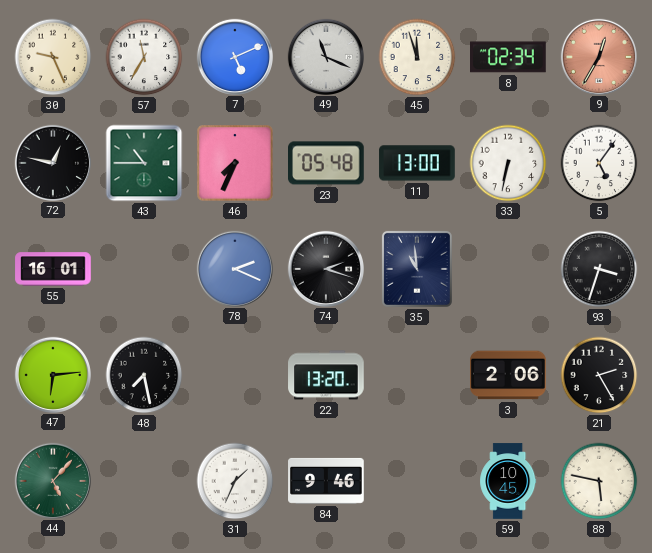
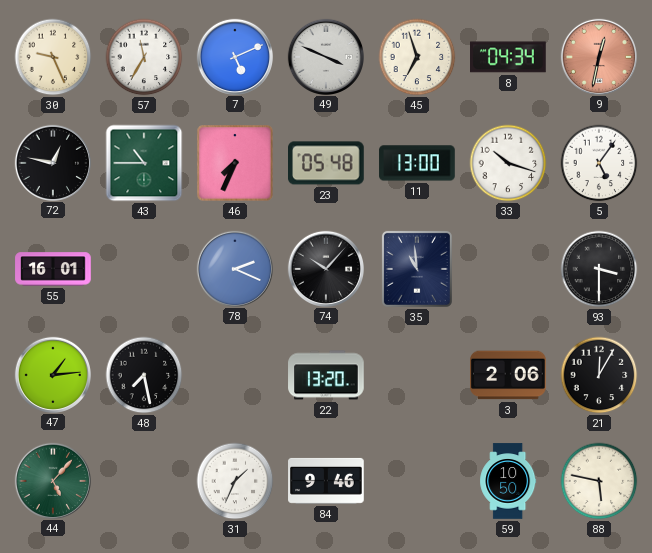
49: 11:19 -> 3:49 (325, 56)
45: 11:57 -> 6:57 (417, 57)
8: 02:34 -> 04:34 (509, 57)
9: 12:35 -> 12:32 (598, 56)
33: 6:32 -> 10:18 (508, 163)
74: 2:18 -> 10:07 (325, 268)
93: 3:33 -> 3:30 (599, 269)
47: 6:14 -> 1:14 (52, 374)
21: 2:25 -> 12:05 (599, 375)
59: 10:45 -> 10:50 (508, 481)
